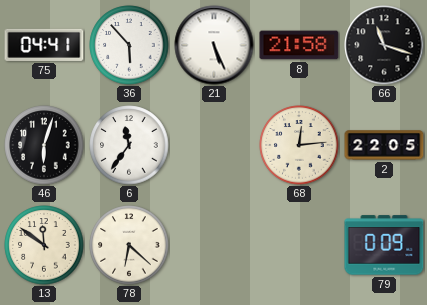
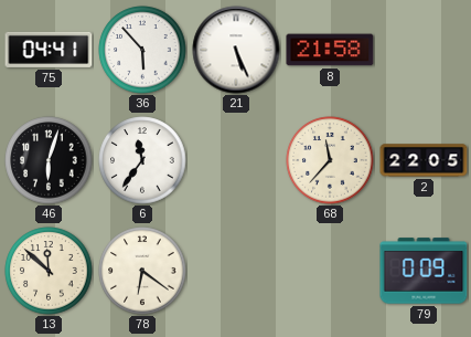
66: 11:18 -> none (384, 45)
68: 12:14 -> 11:37 (330, 160)
13: 11:51 -> 11:52 (49, 271)
78: 6:22 -> 6:21 (142, 271)
